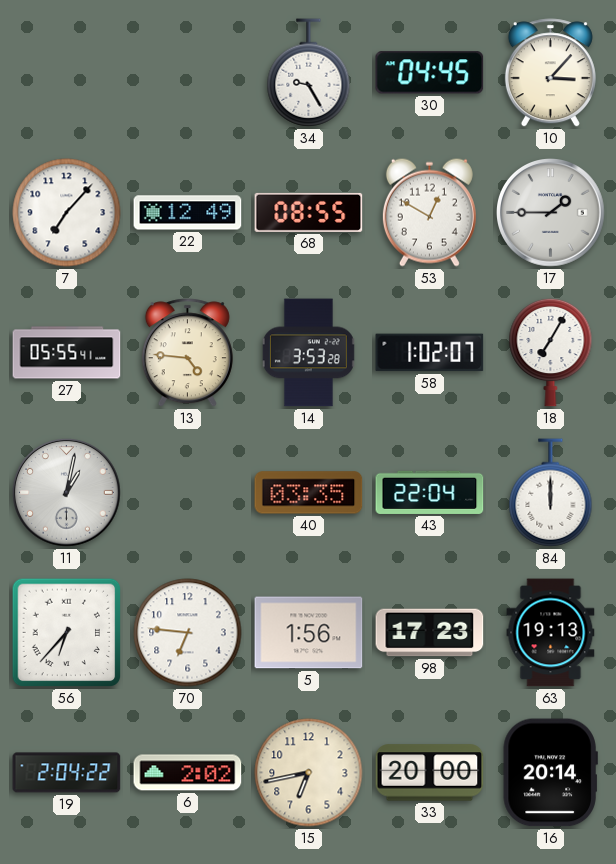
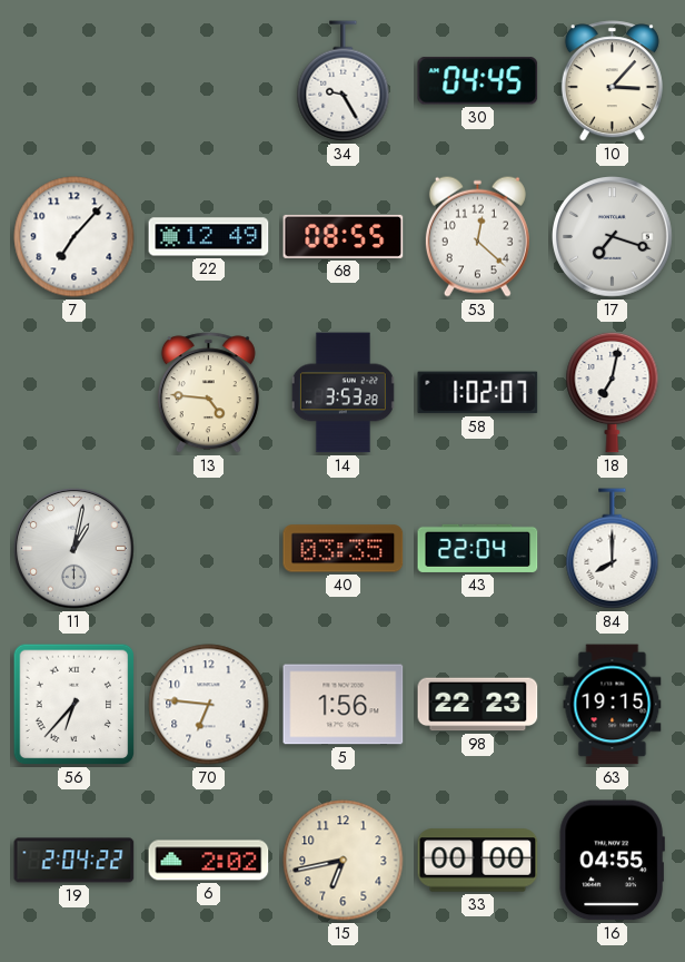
53: 12:50 -> 12:22 (477, 236)
17: 1:45 -> 7:18 (613, 237)
27: 05:55 -> none (67, 353)
18: 7:05 -> 7:02 (613, 392)
84: 12:00 -> 8:00 (613, 549)
98: 17:23 -> 22:23 (478, 705)
63: 19:13 -> 19:15 (613, 705)
33: 20:00 -> 00:00 (478, 861)
16: 20:14 -> 04:55 (612, 861)
